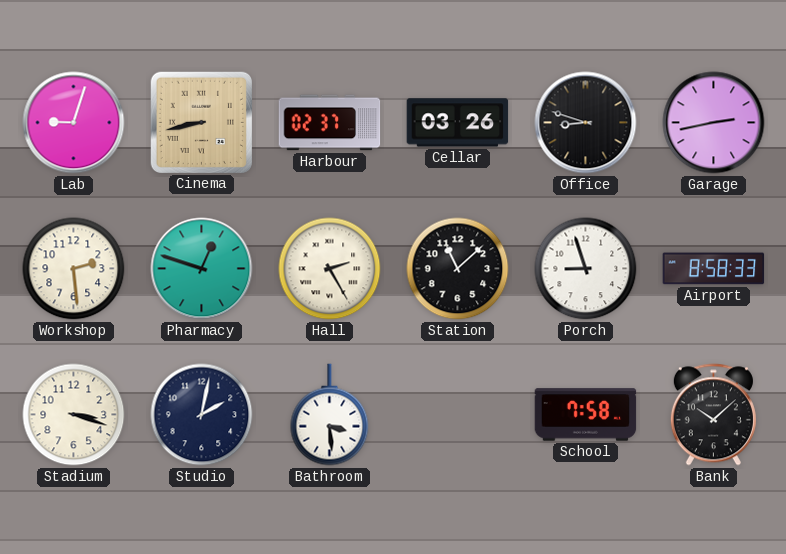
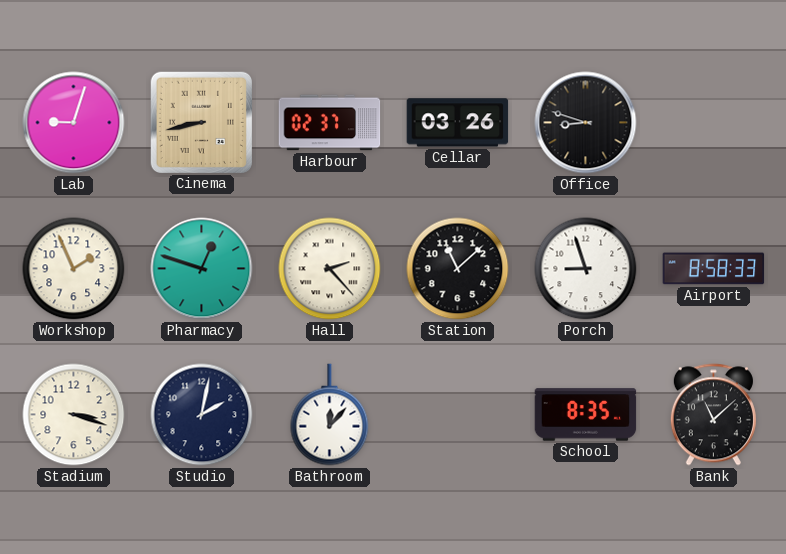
Garage: 2:43 -> none (714, 123)
Workshop: 2:29 -> 1:56 (74, 269)
Hall: 2:25 -> 2:23 (330, 269)
Bathroom: 3:29 -> 12:07 (330, 415)
School: 7:58 -> 8:35 (586, 415)
Bank: 10:08 -> 11:08 (713, 415)
